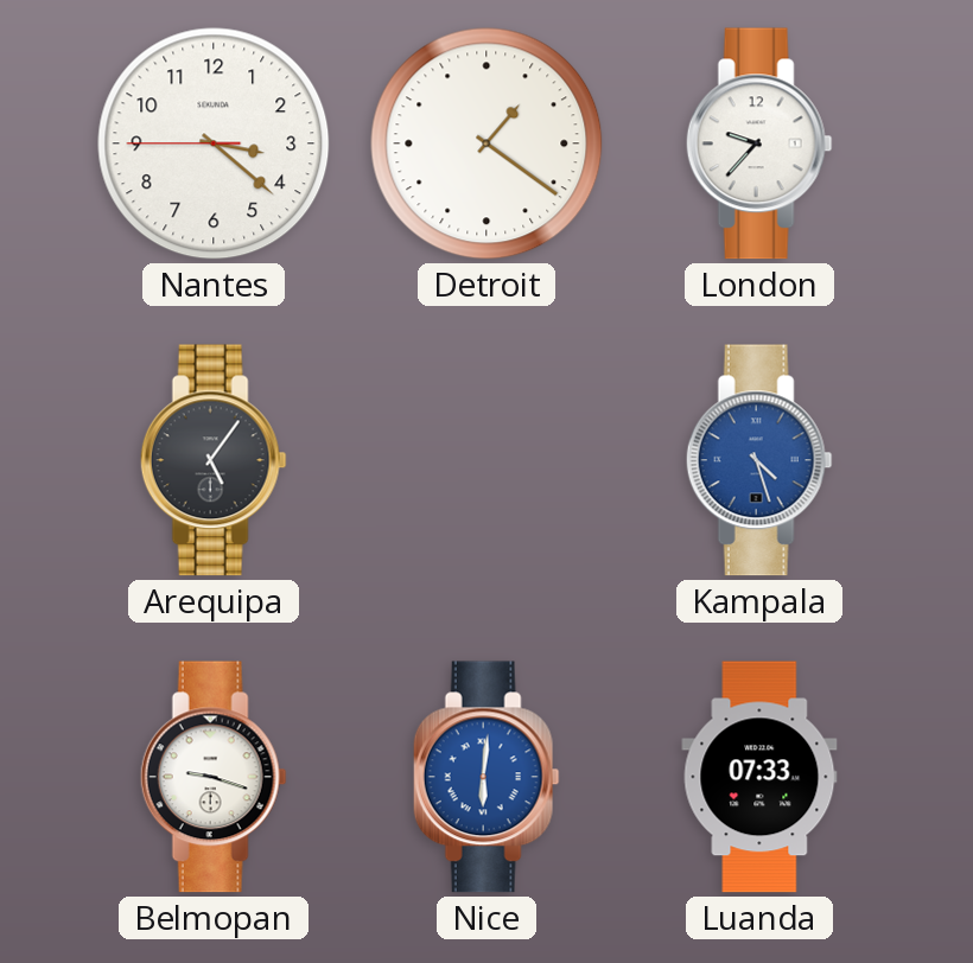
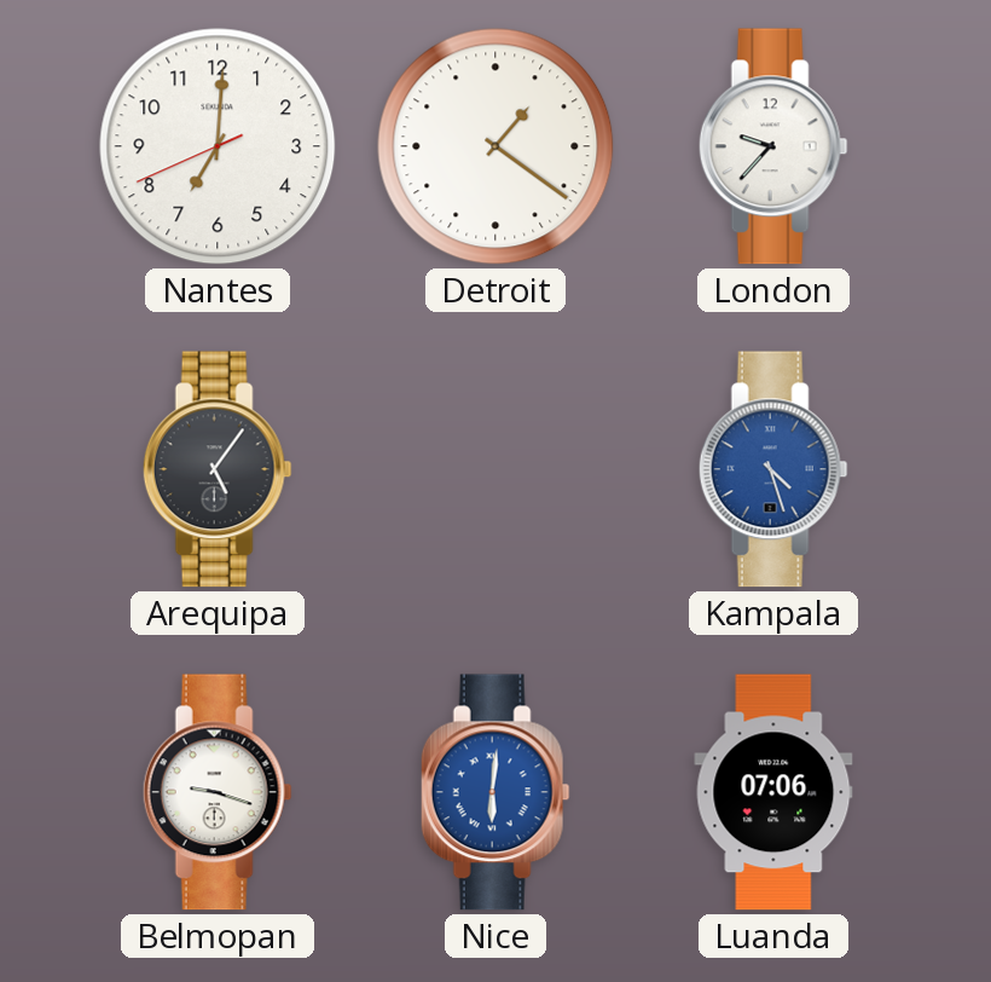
Nantes: 3:21 -> 7:00 (218, 146)
Luanda: 07:33 -> 07:06 (773, 792)
